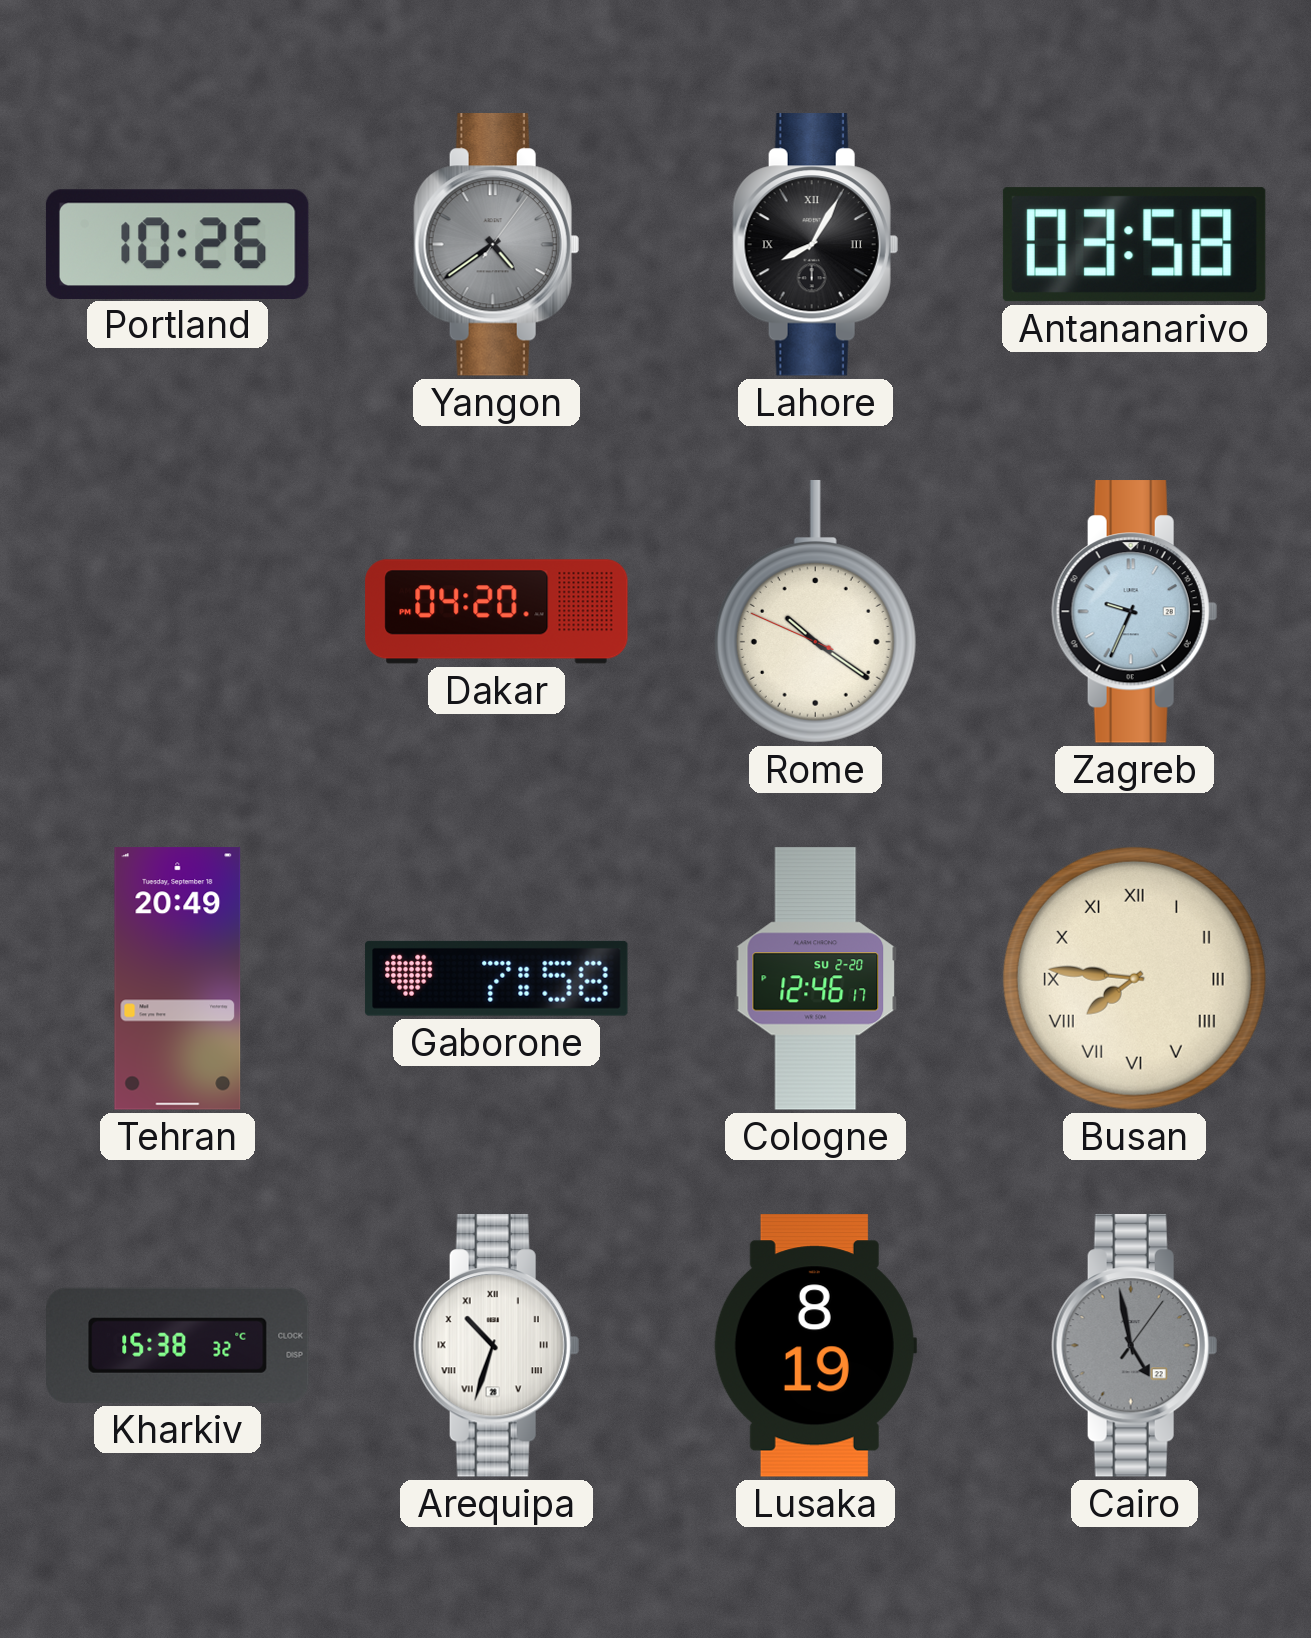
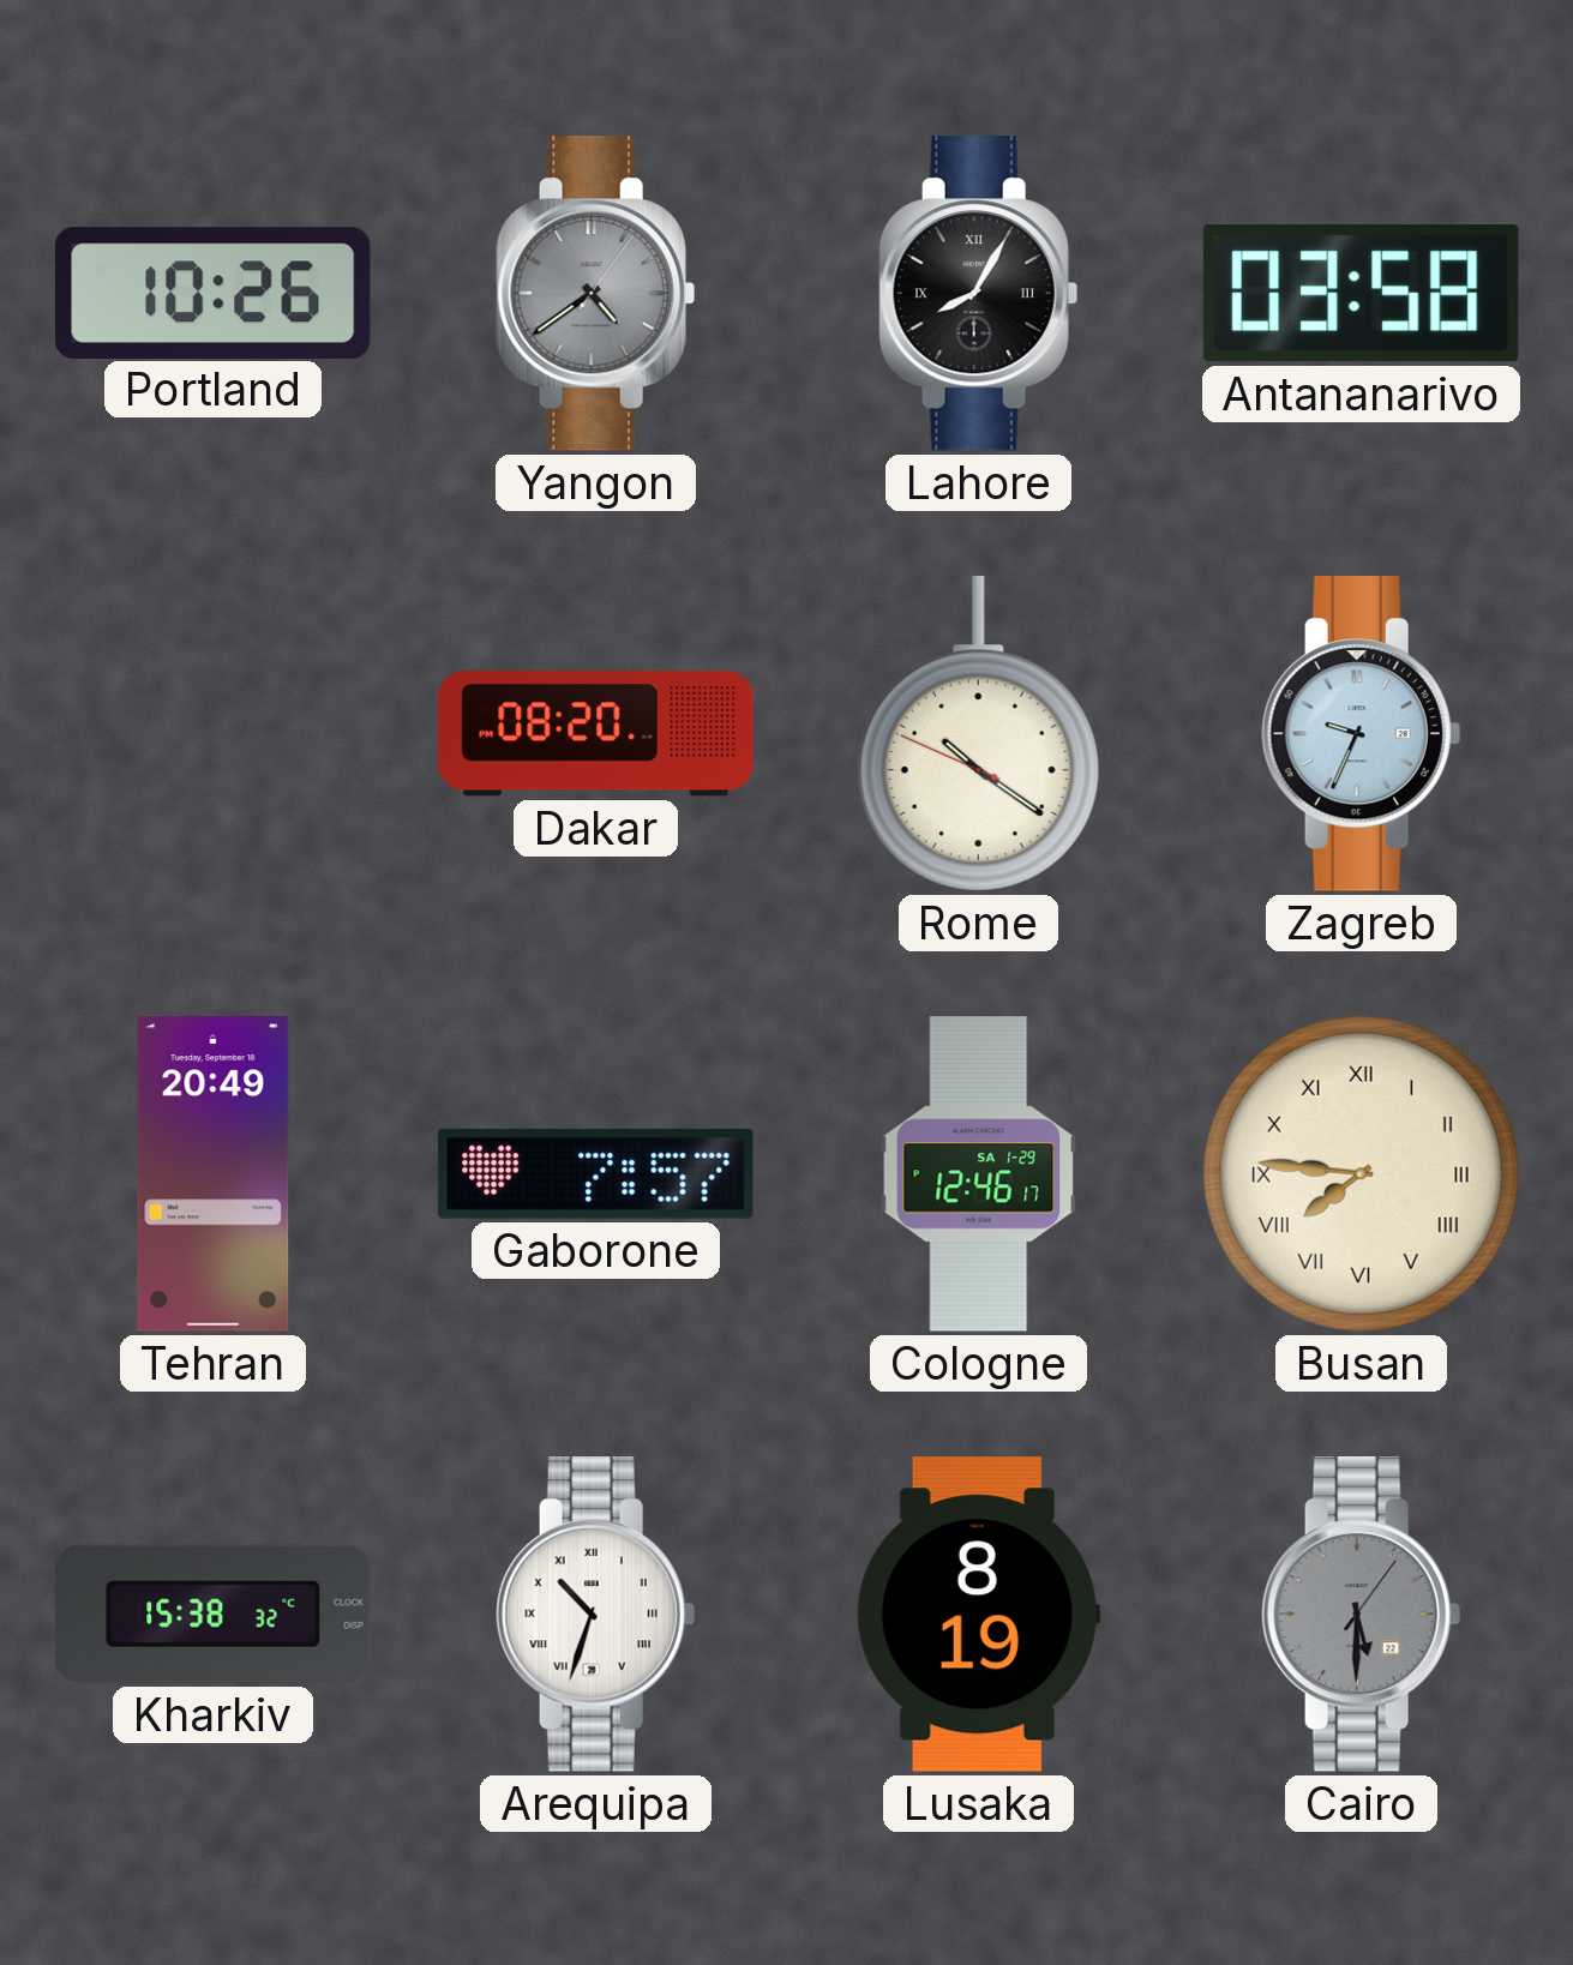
Dakar: 04:20 -> 08:20 (596, 734)
Gaborone: 7:58 -> 7:57 (596, 1173)
Cologne date: SU 2-20 -> SA 1-29 (979, 1174)
Cairo: 4:58 -> 5:30 (1361, 1615)
